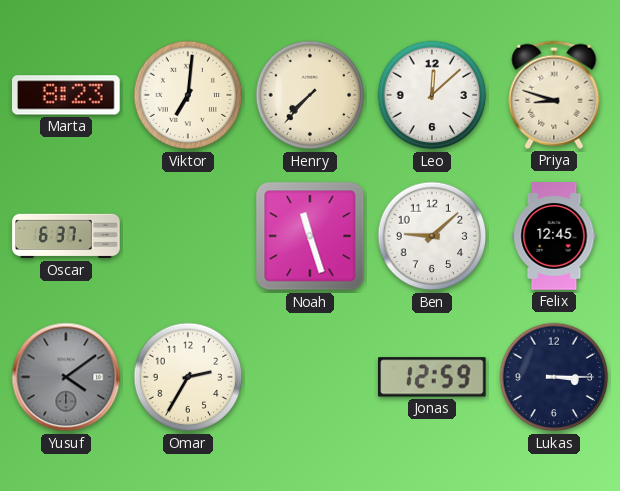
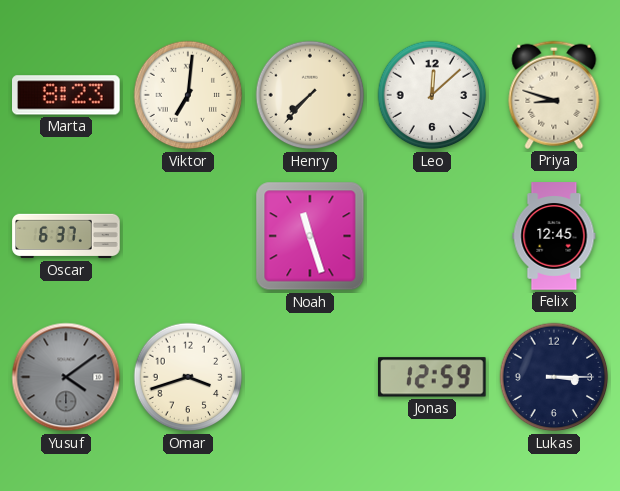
Ben: 9:08 -> none (432, 236)
Omar: 2:35 -> 3:42 (188, 377)
